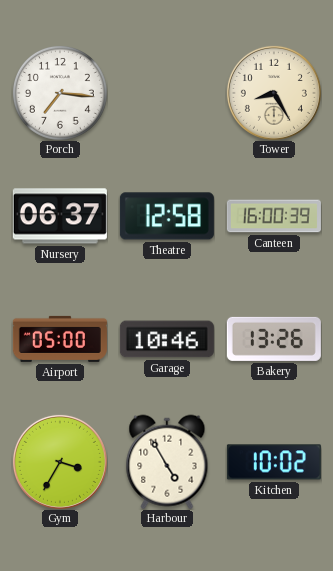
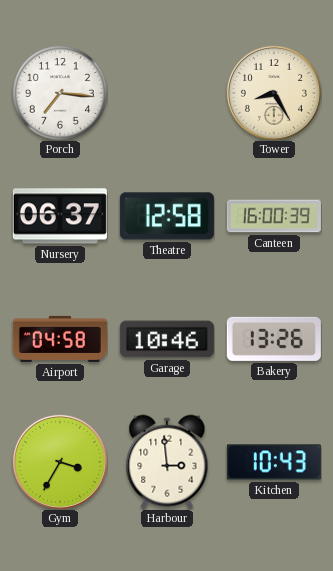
Airport: 05:00 -> 04:58 (60, 339)
Harbour: 4:55 -> 2:59 (167, 462)
Kitchen: 10:02 -> 10:43 (274, 462)
